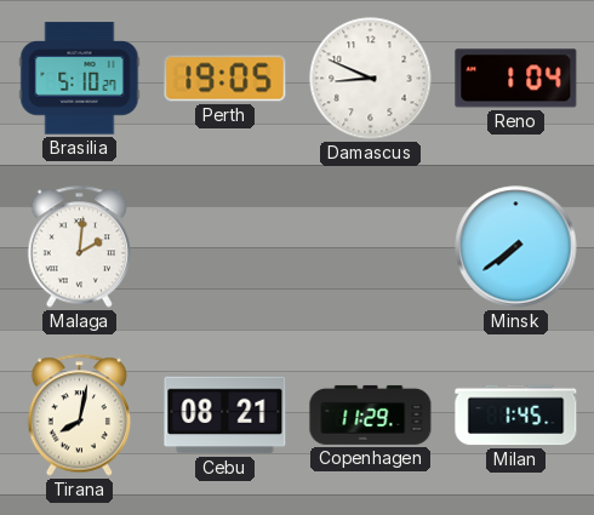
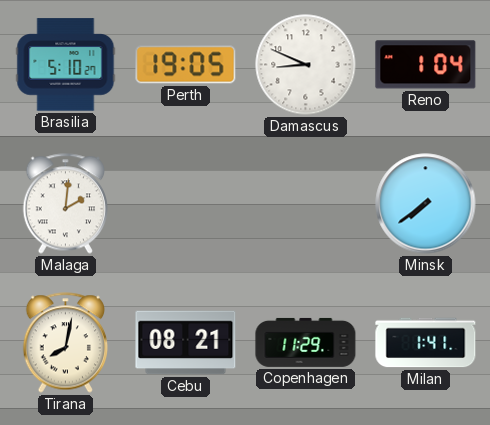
Milan: 1:45 -> 1:41 (426, 343)
